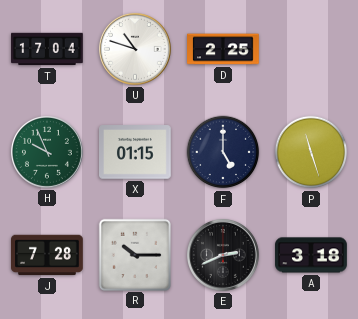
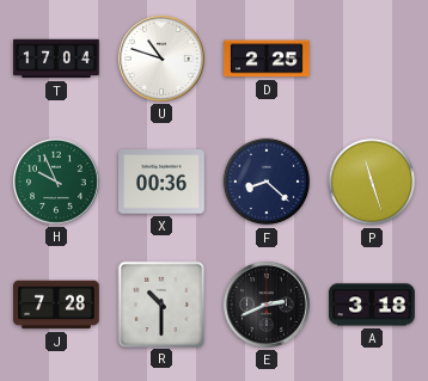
X: 01:15 -> 00:36 (163, 182)
F: 5:00 -> 8:22 (267, 182)
R: 10:15 -> 10:30 (160, 303)
